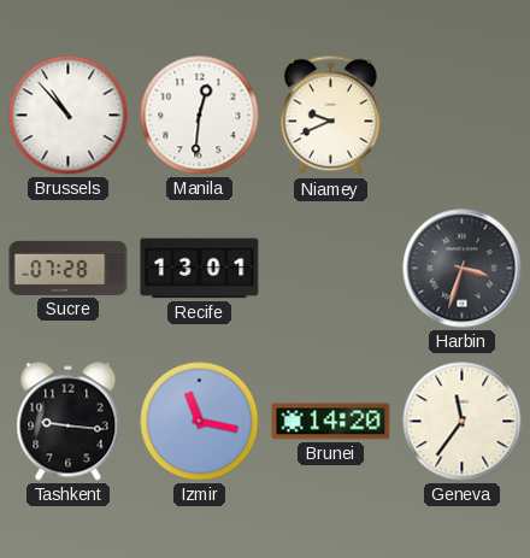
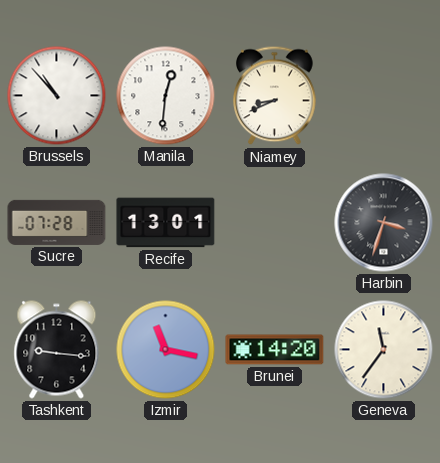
Niamey: 9:41 -> 8:41 (275, 96)
